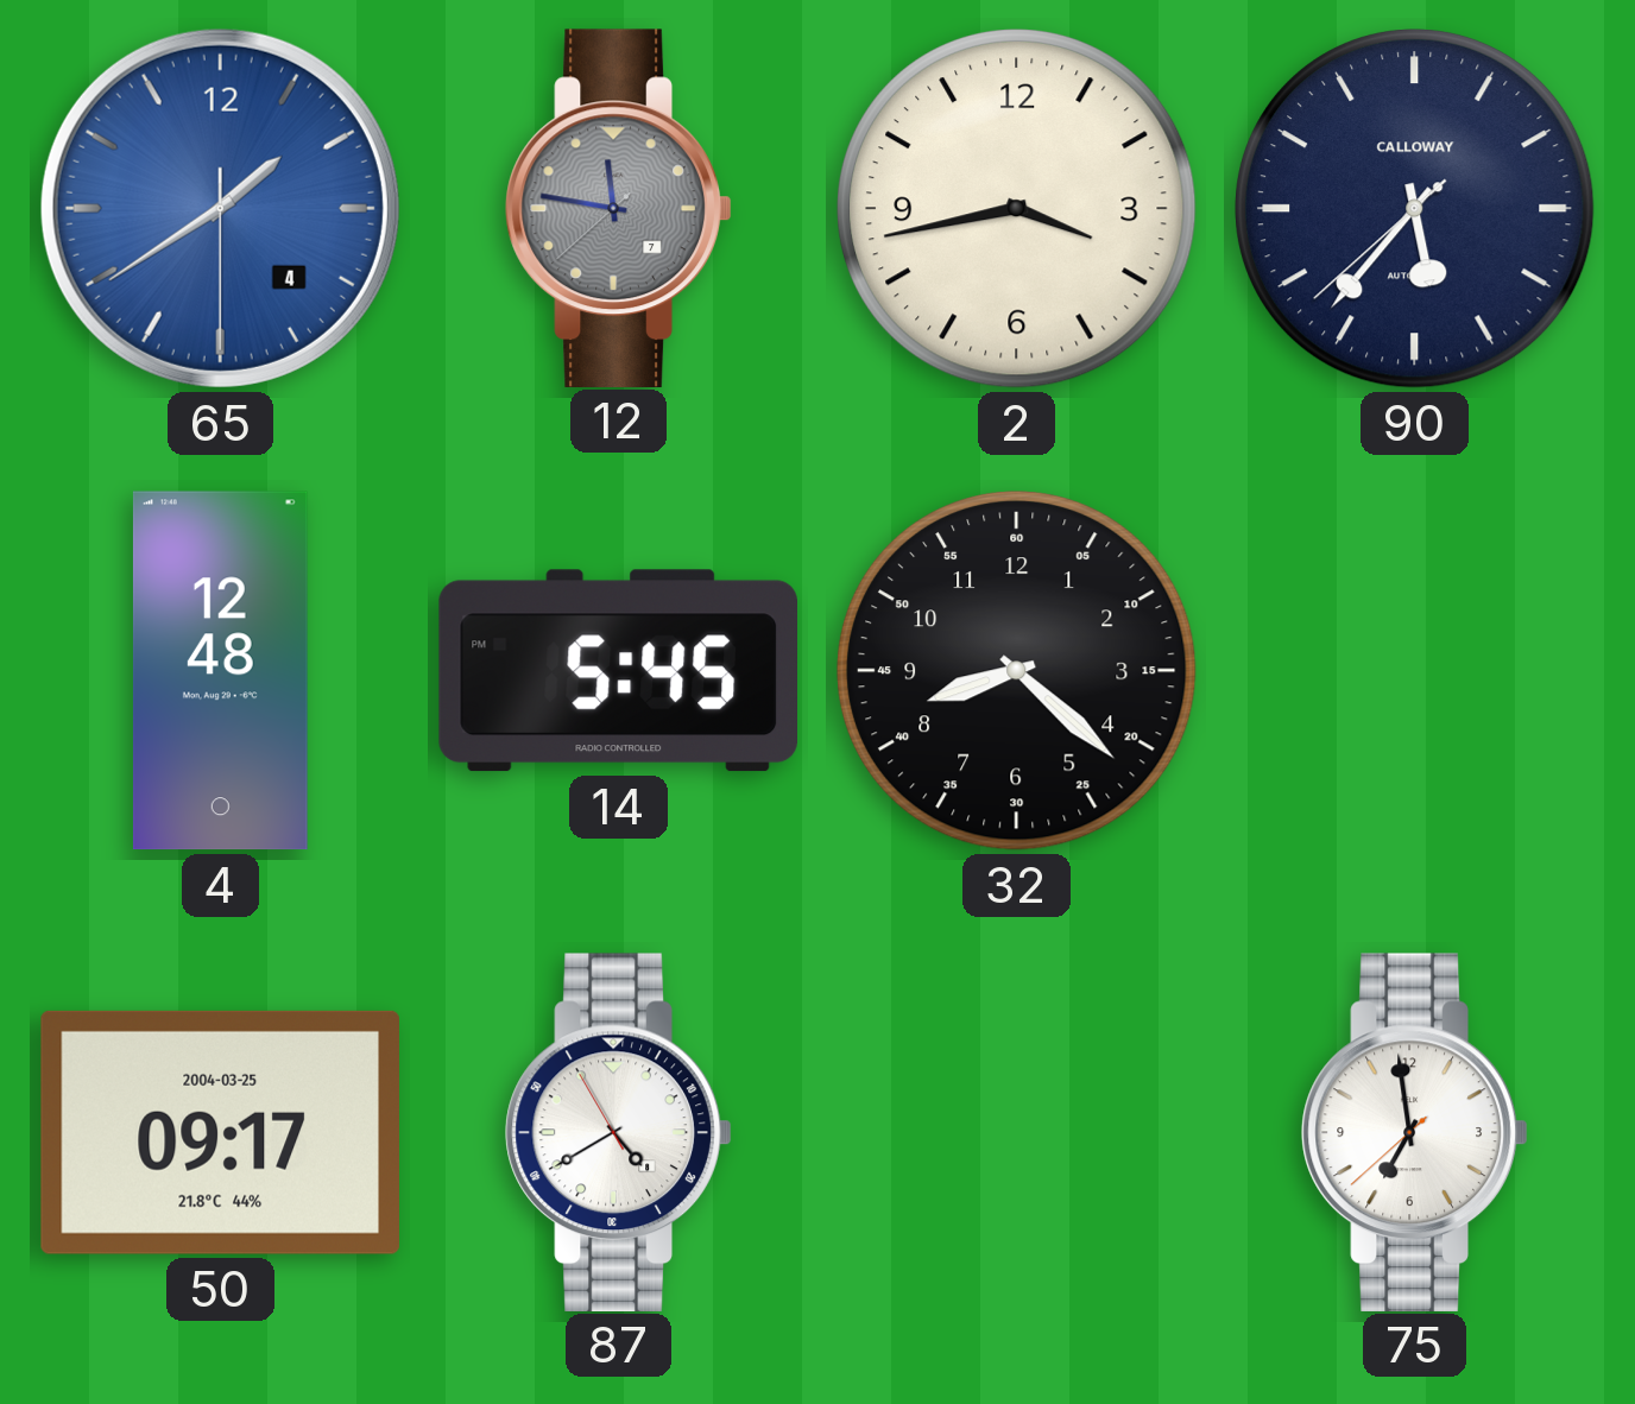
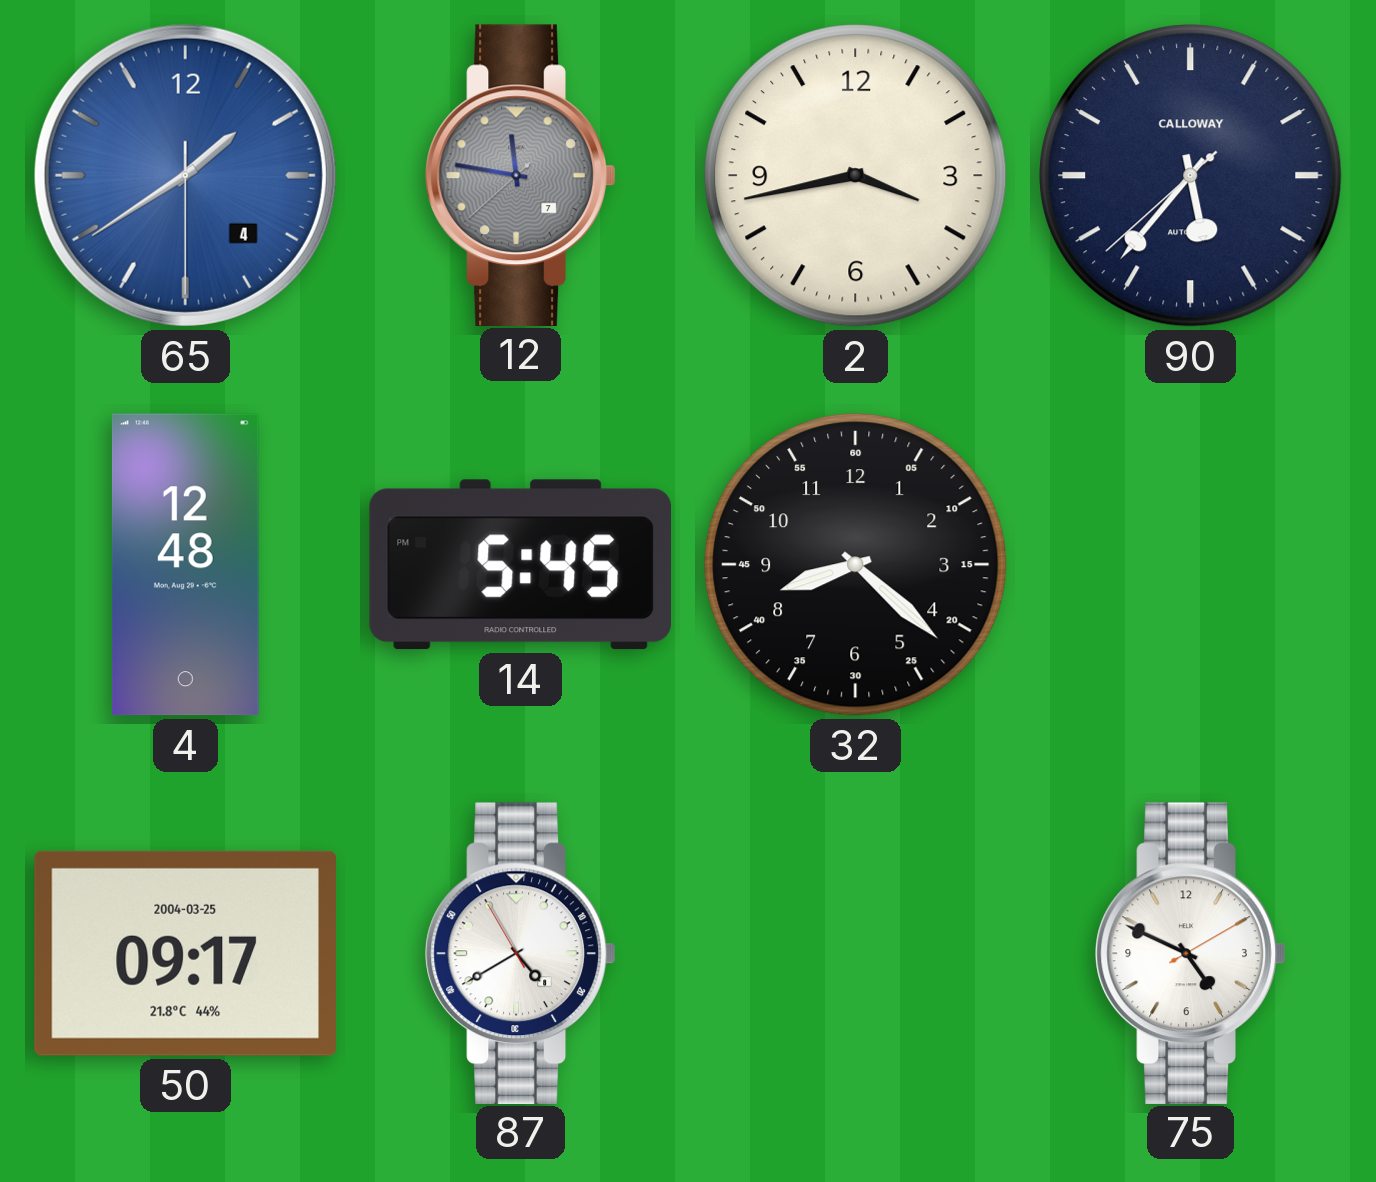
75: 6:58 -> 4:49 (1191, 953)
